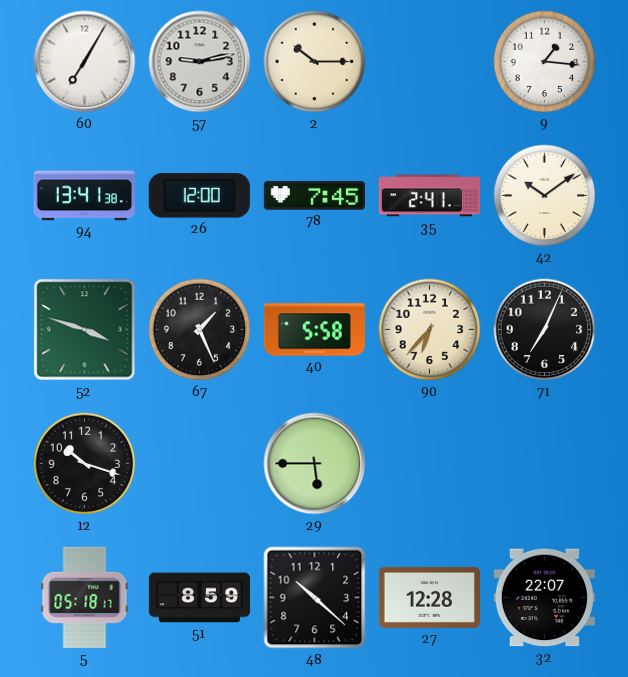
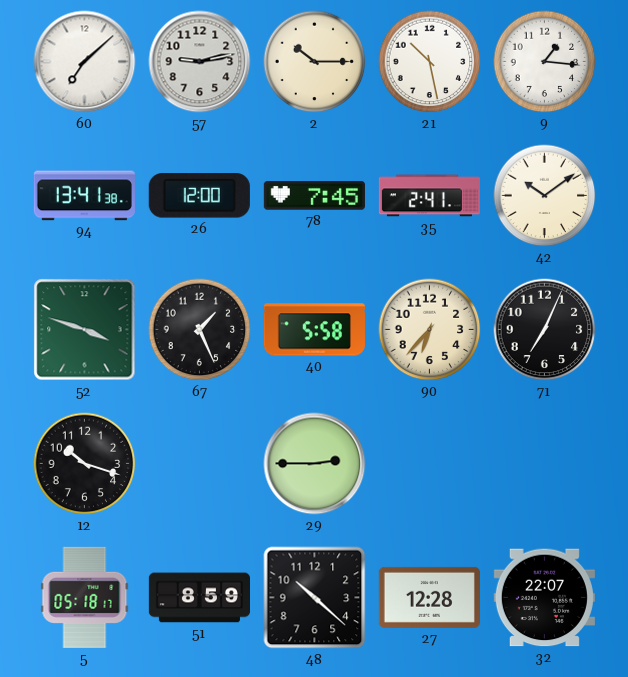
60: 7:05 -> 7:08 (85, 62)
21: none -> 10:28 (430, 62)
29: 5:45 -> 2:45 (315, 464)
